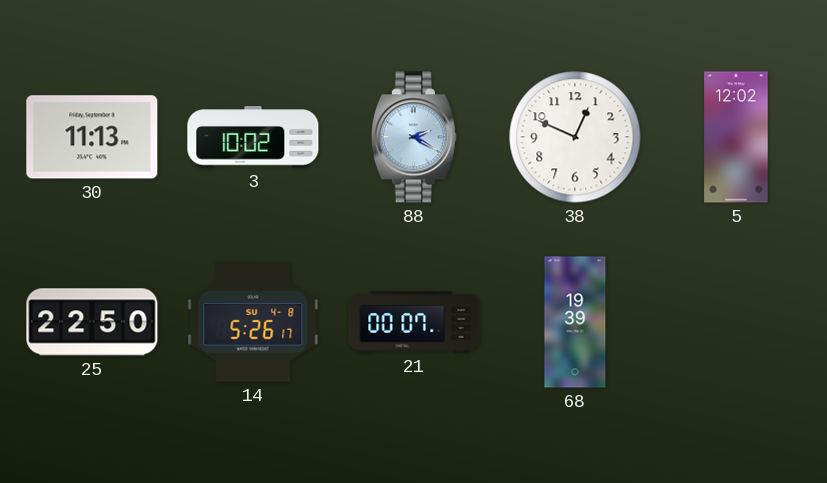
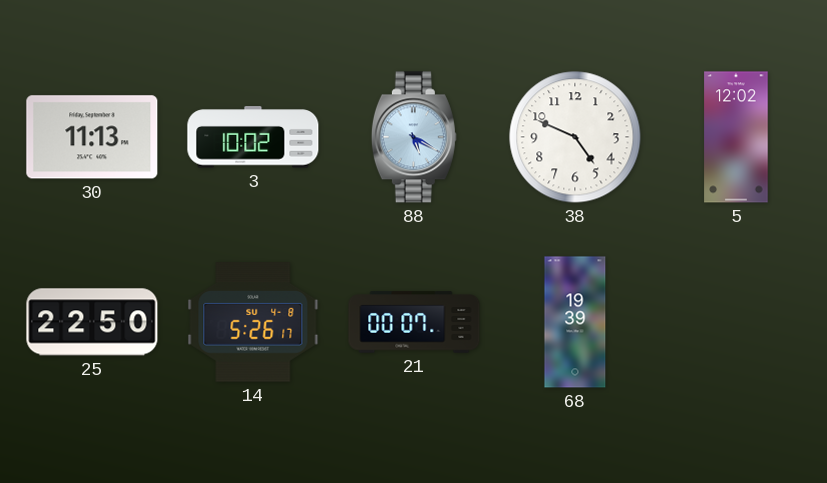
88: 2:20 -> 5:20 (414, 137)
38: 12:49 -> 4:49 (575, 137)
